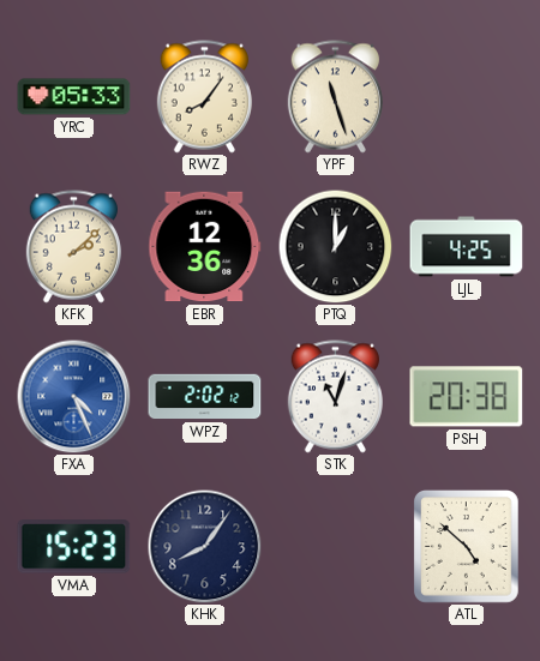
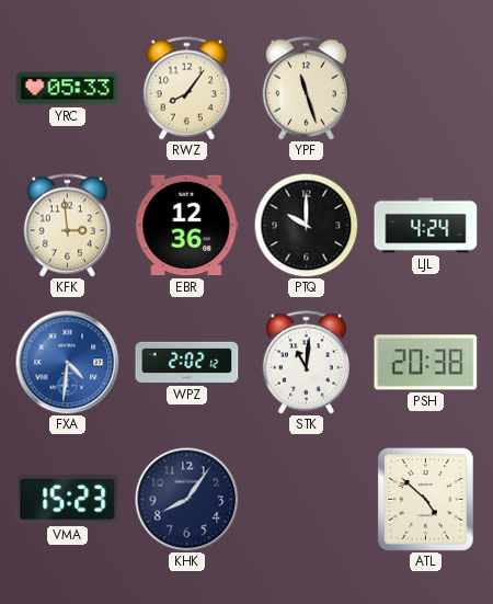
KFK: 2:08 -> 2:59 (67, 226)
PTQ: 1:00 -> 10:00 (306, 225)
LJL: 4:25 -> 4:24 (426, 226)
FXA: 4:26 -> 4:31 (67, 362)
STK: 11:03 -> 11:01 (306, 363)
